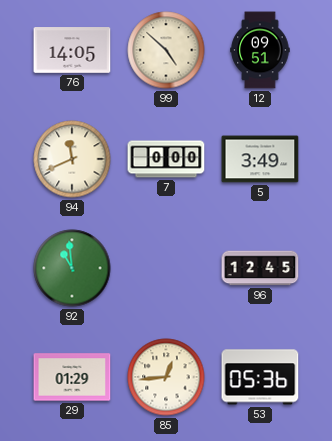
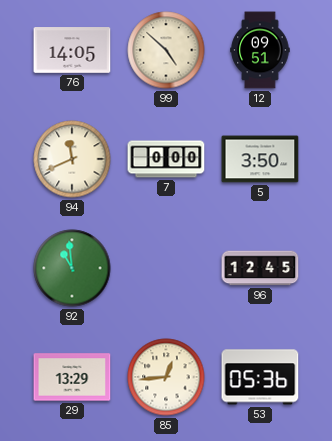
5: 3:49 -> 3:50 (260, 159)
29: 01:29 -> 13:29 (72, 377)
